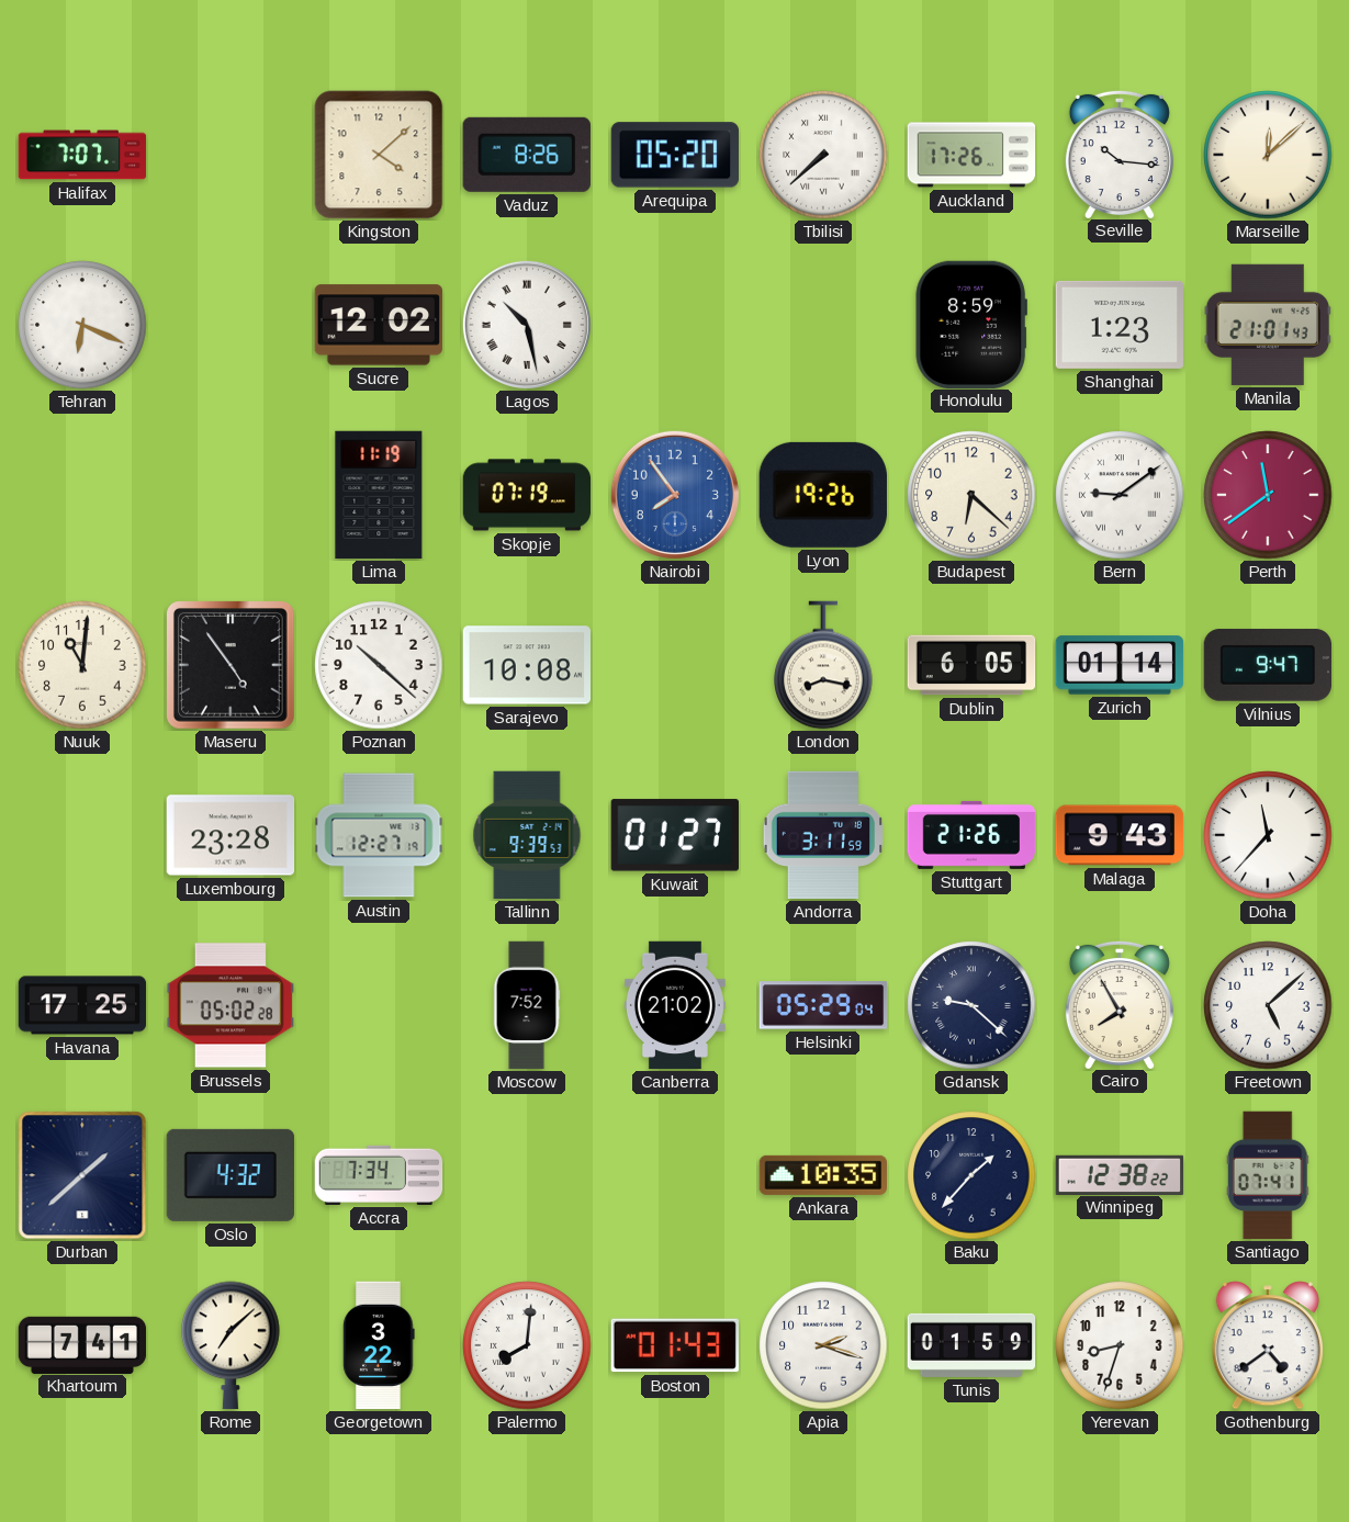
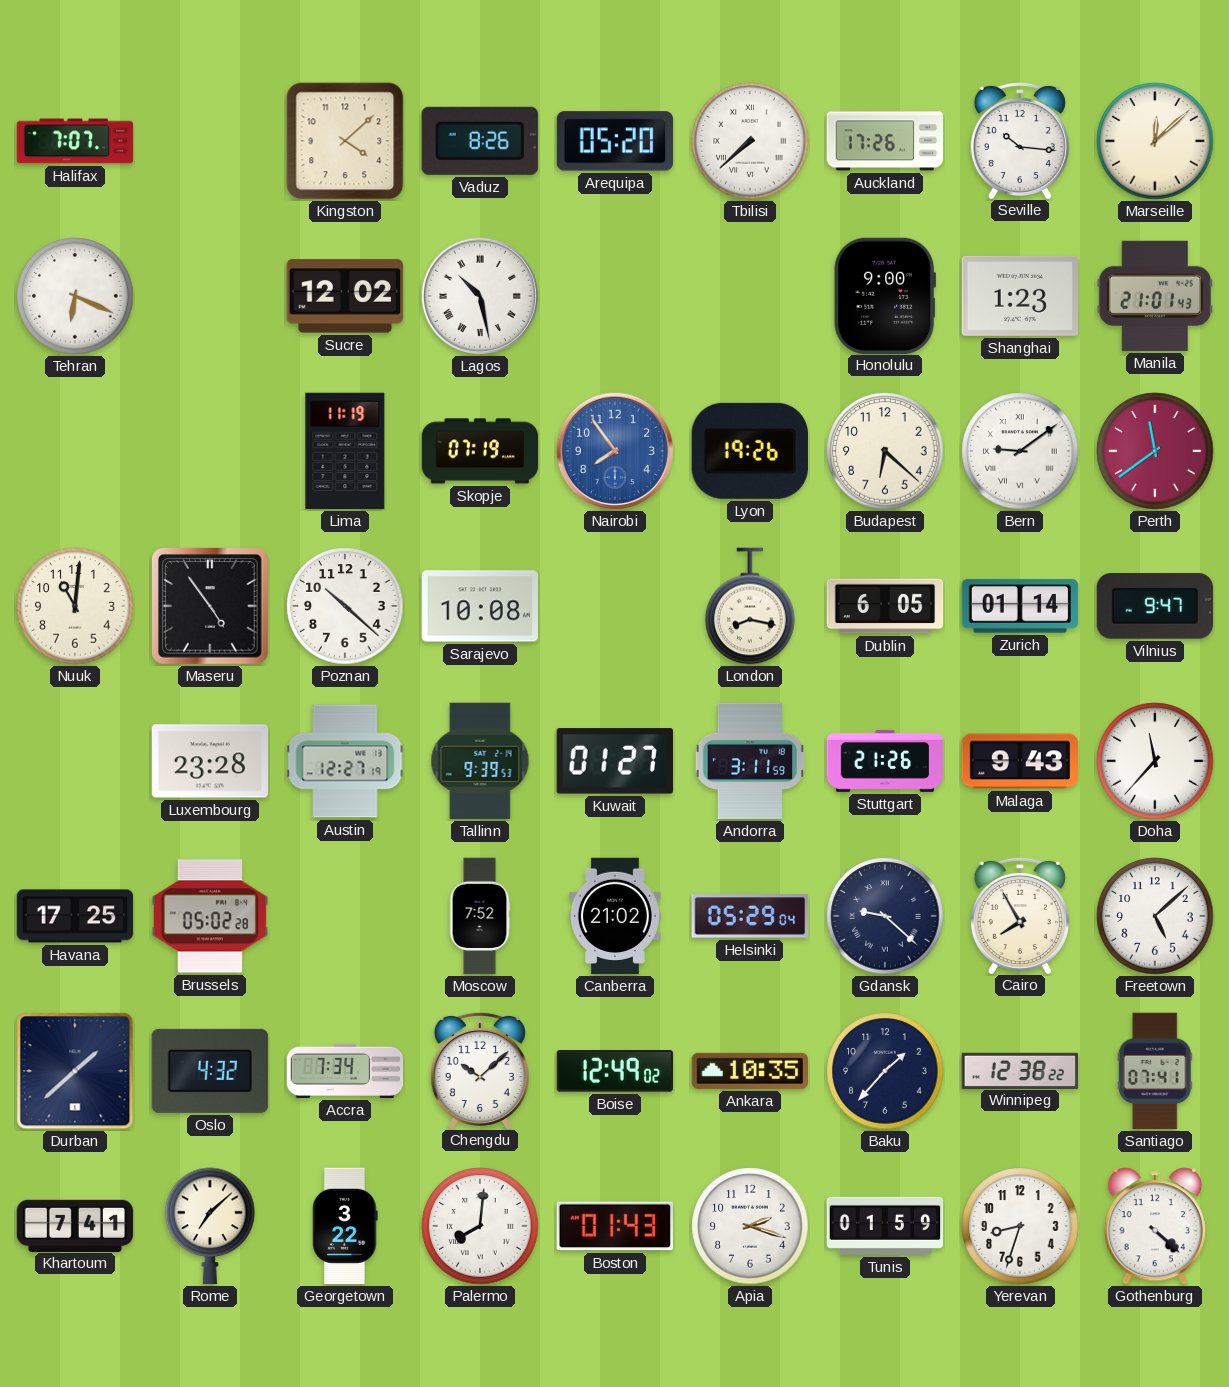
Honolulu: 8:59 -> 9:00 (885, 295)
Chengdu: none -> 10:08 (480, 1070)
Boise: none -> 12:49 (615, 1072)
Gothenburg: 4:39 -> 4:22 (1155, 1226)
